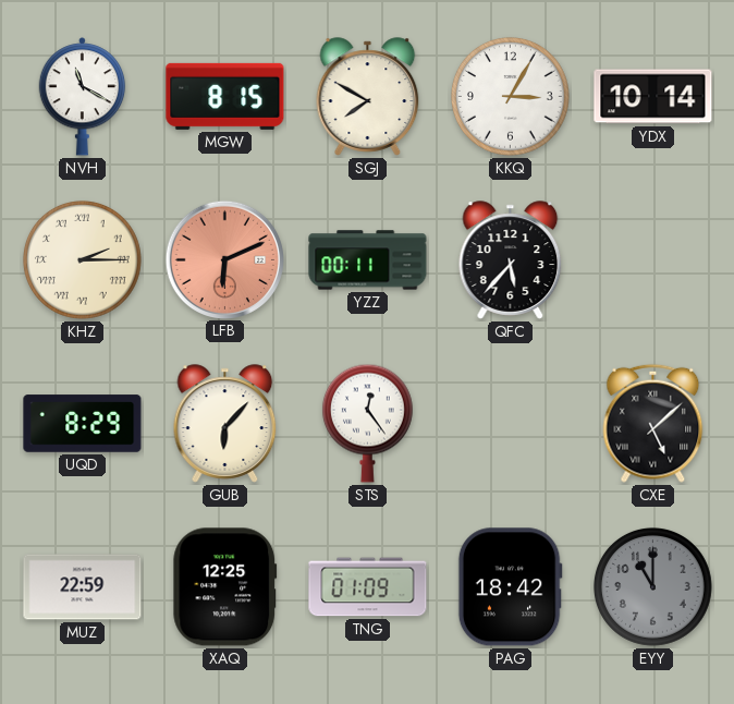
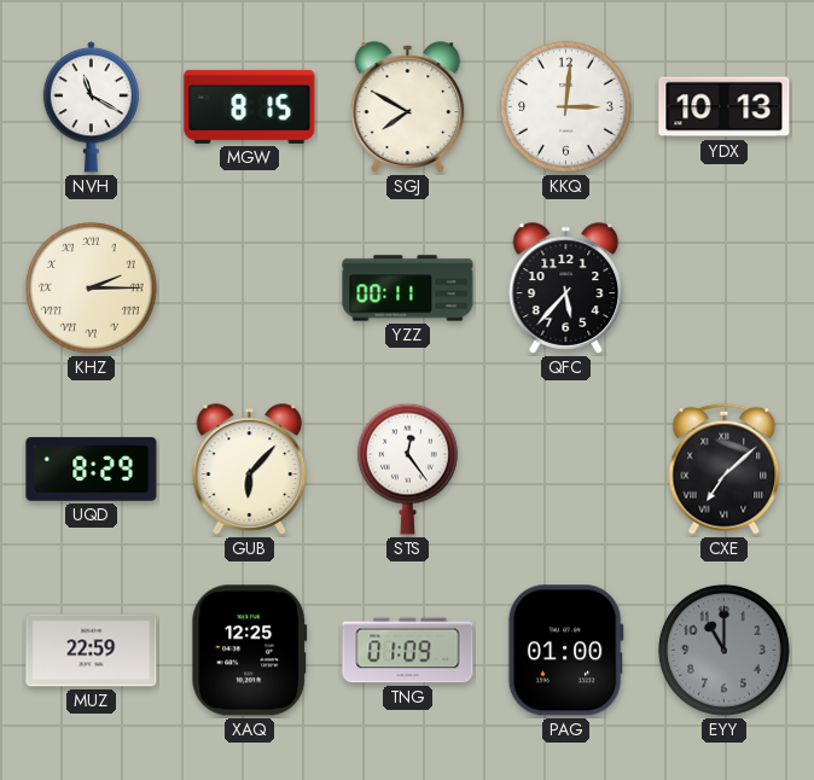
KKQ: 3:05 -> 3:01 (566, 107)
YDX: 10:14 -> 10:13 (725, 107)
LFB: 6:11 -> none (224, 259)
CXE: 5:08 -> 7:08 (725, 468)
PAG: 18:42 -> 01:00 (565, 651)
